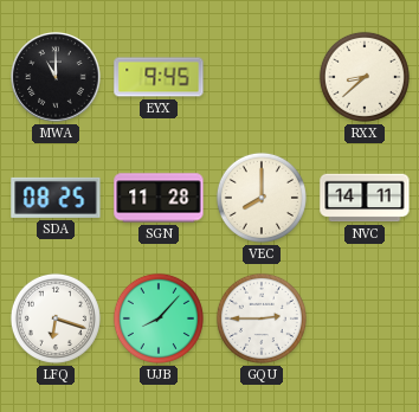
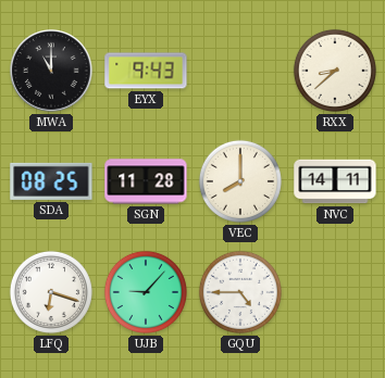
EYX: 9:45 -> 9:43 (146, 71)
UJB: 8:07 -> 9:07 (146, 292)
GQU: 2:45 -> 4:45 (240, 292)
